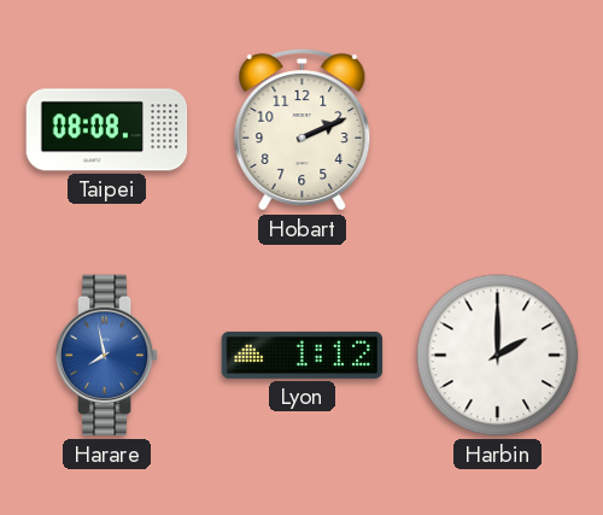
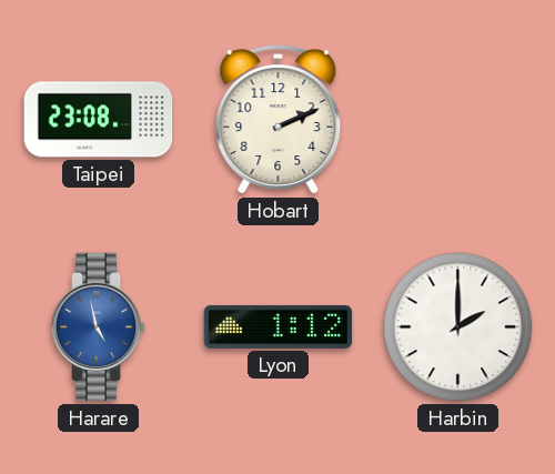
Taipei: 08:08 -> 23:08 (99, 120)
Harare: 7:58 -> 4:58 (99, 327)
